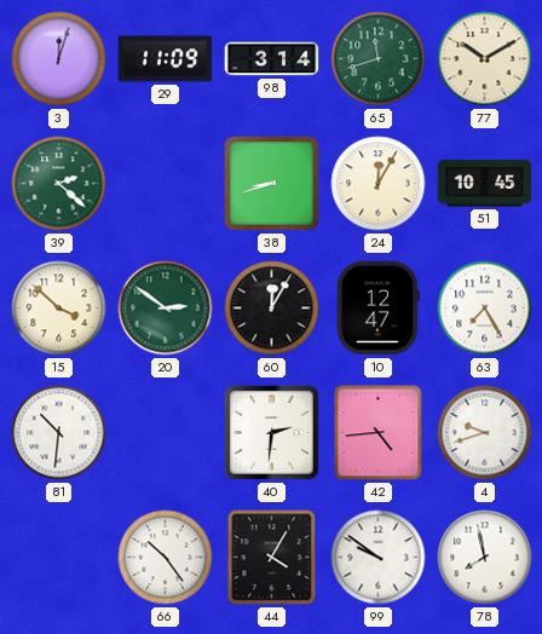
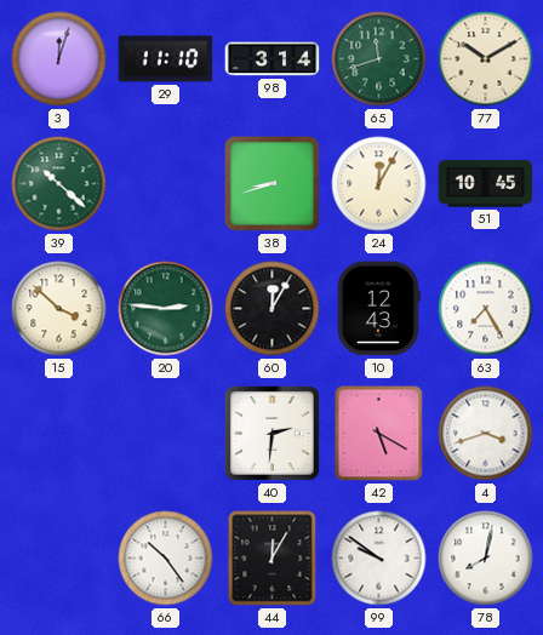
29: 11:09 -> 11:10 (166, 59)
39: 2:22 -> 10:22 (59, 184)
20: 2:51 -> 2:46 (166, 309)
10: 12:47 -> 12:43 (379, 309)
81: 10:31 -> none (59, 433)
42: 4:44 -> 5:20 (379, 434)
4: 9:42 -> 3:42 (486, 434)
44: 4:05 -> 12:05 (273, 559)
78: 7:58 -> 8:02 (486, 559)
